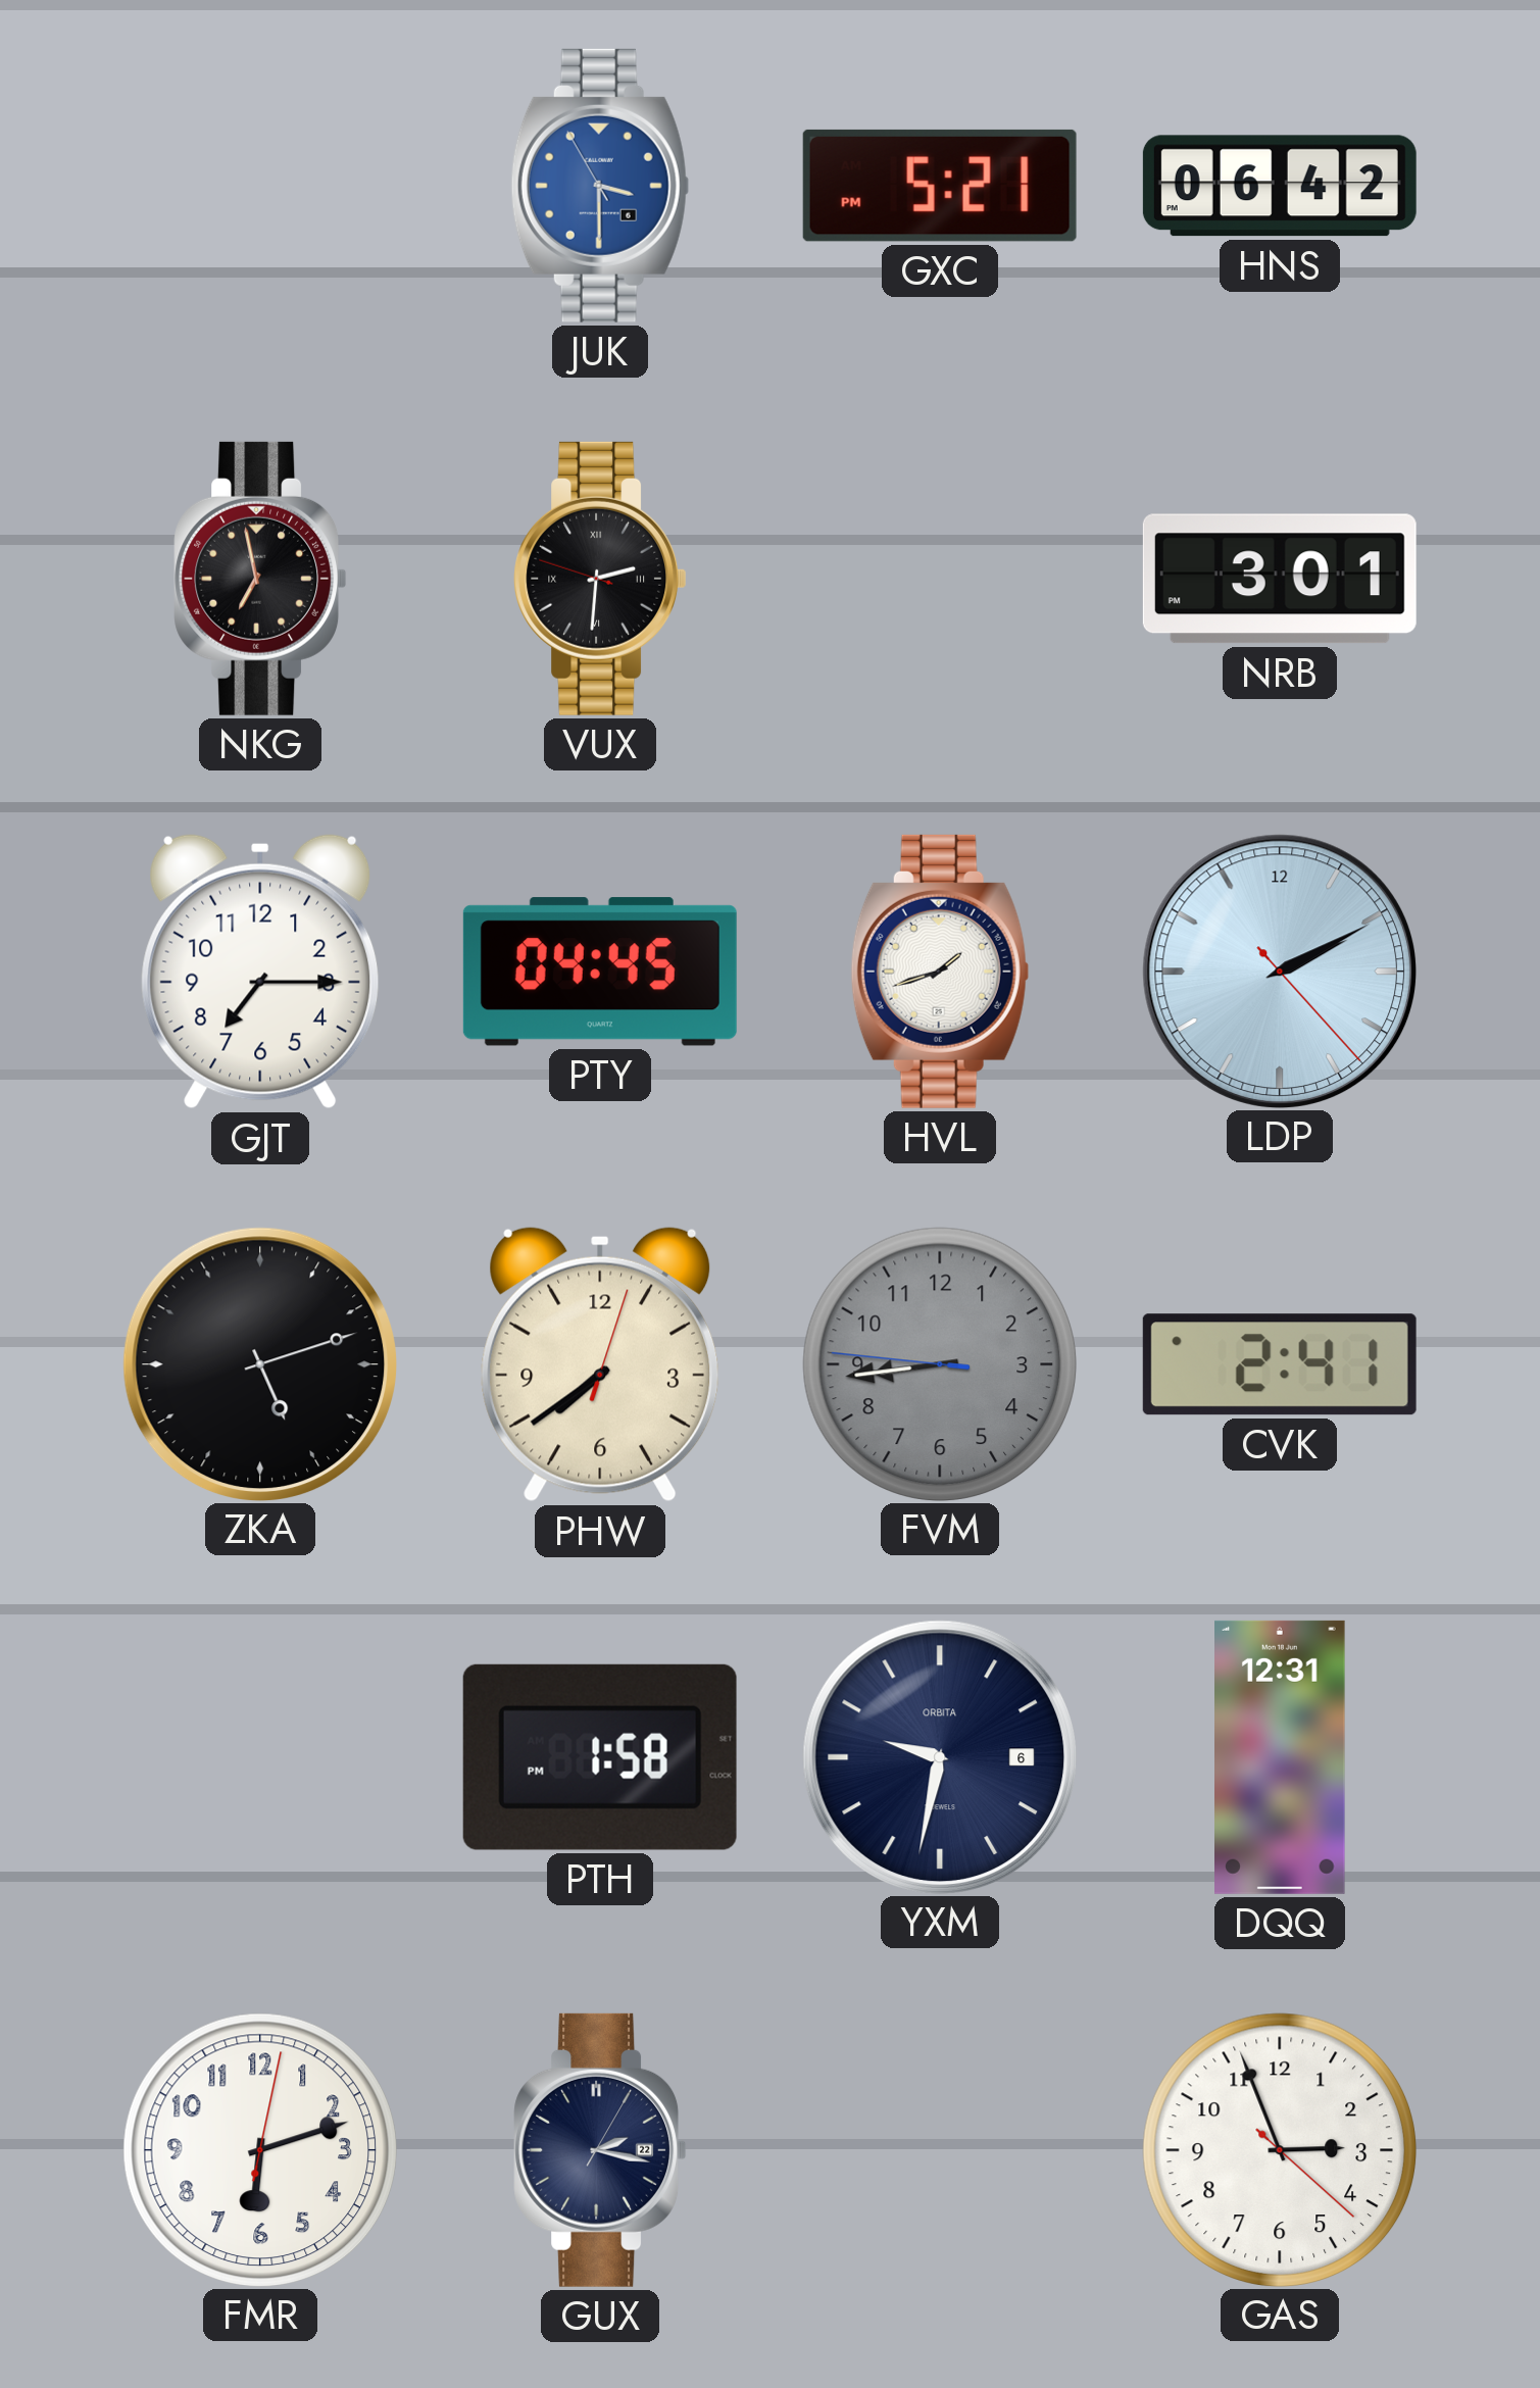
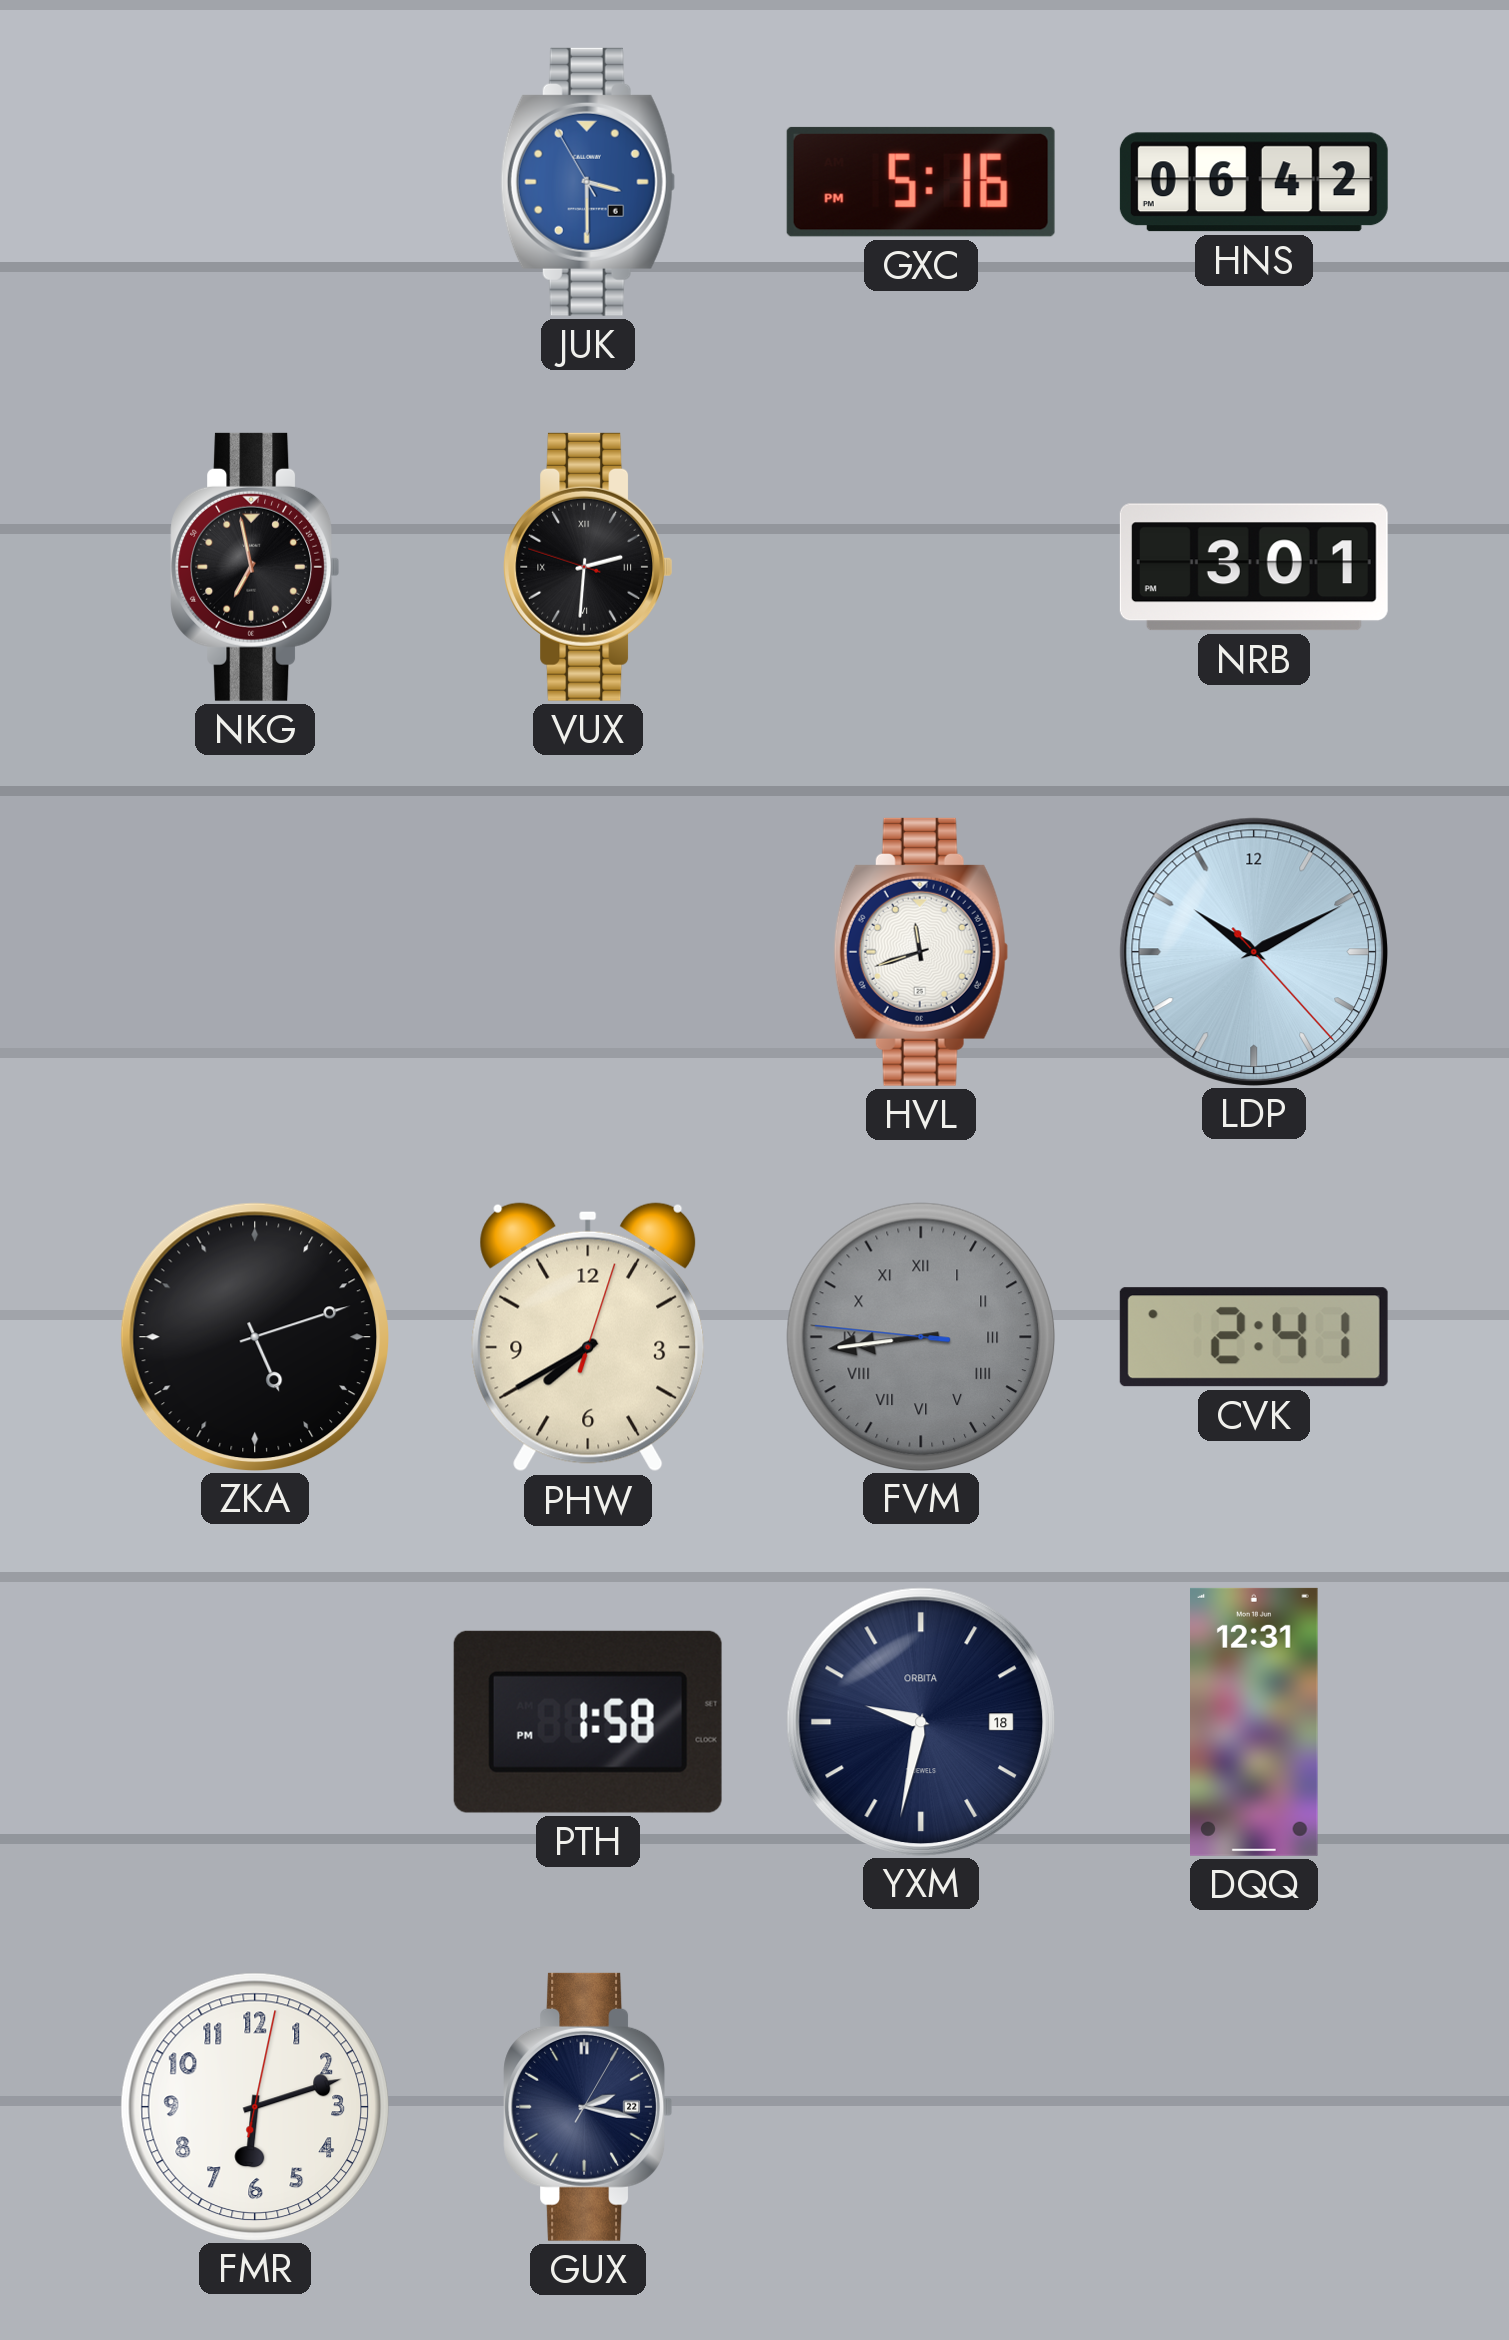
GXC: 5:21 -> 5:16 (921, 182)
GJT: 7:15 -> none (260, 972)
PTY: 04:45 -> none (600, 972)
HVL: 1:42 -> 11:42 (921, 952)
LDP: 2:10 -> 10:10 (1253, 951)
PHW: 7:39 -> 7:40 (588, 1337)
FVM numerals: Arabic -> Roman (920, 1336)
YXM date: 6 -> 18 (920, 1721)
GAS: 2:56 -> none (1279, 2149)
